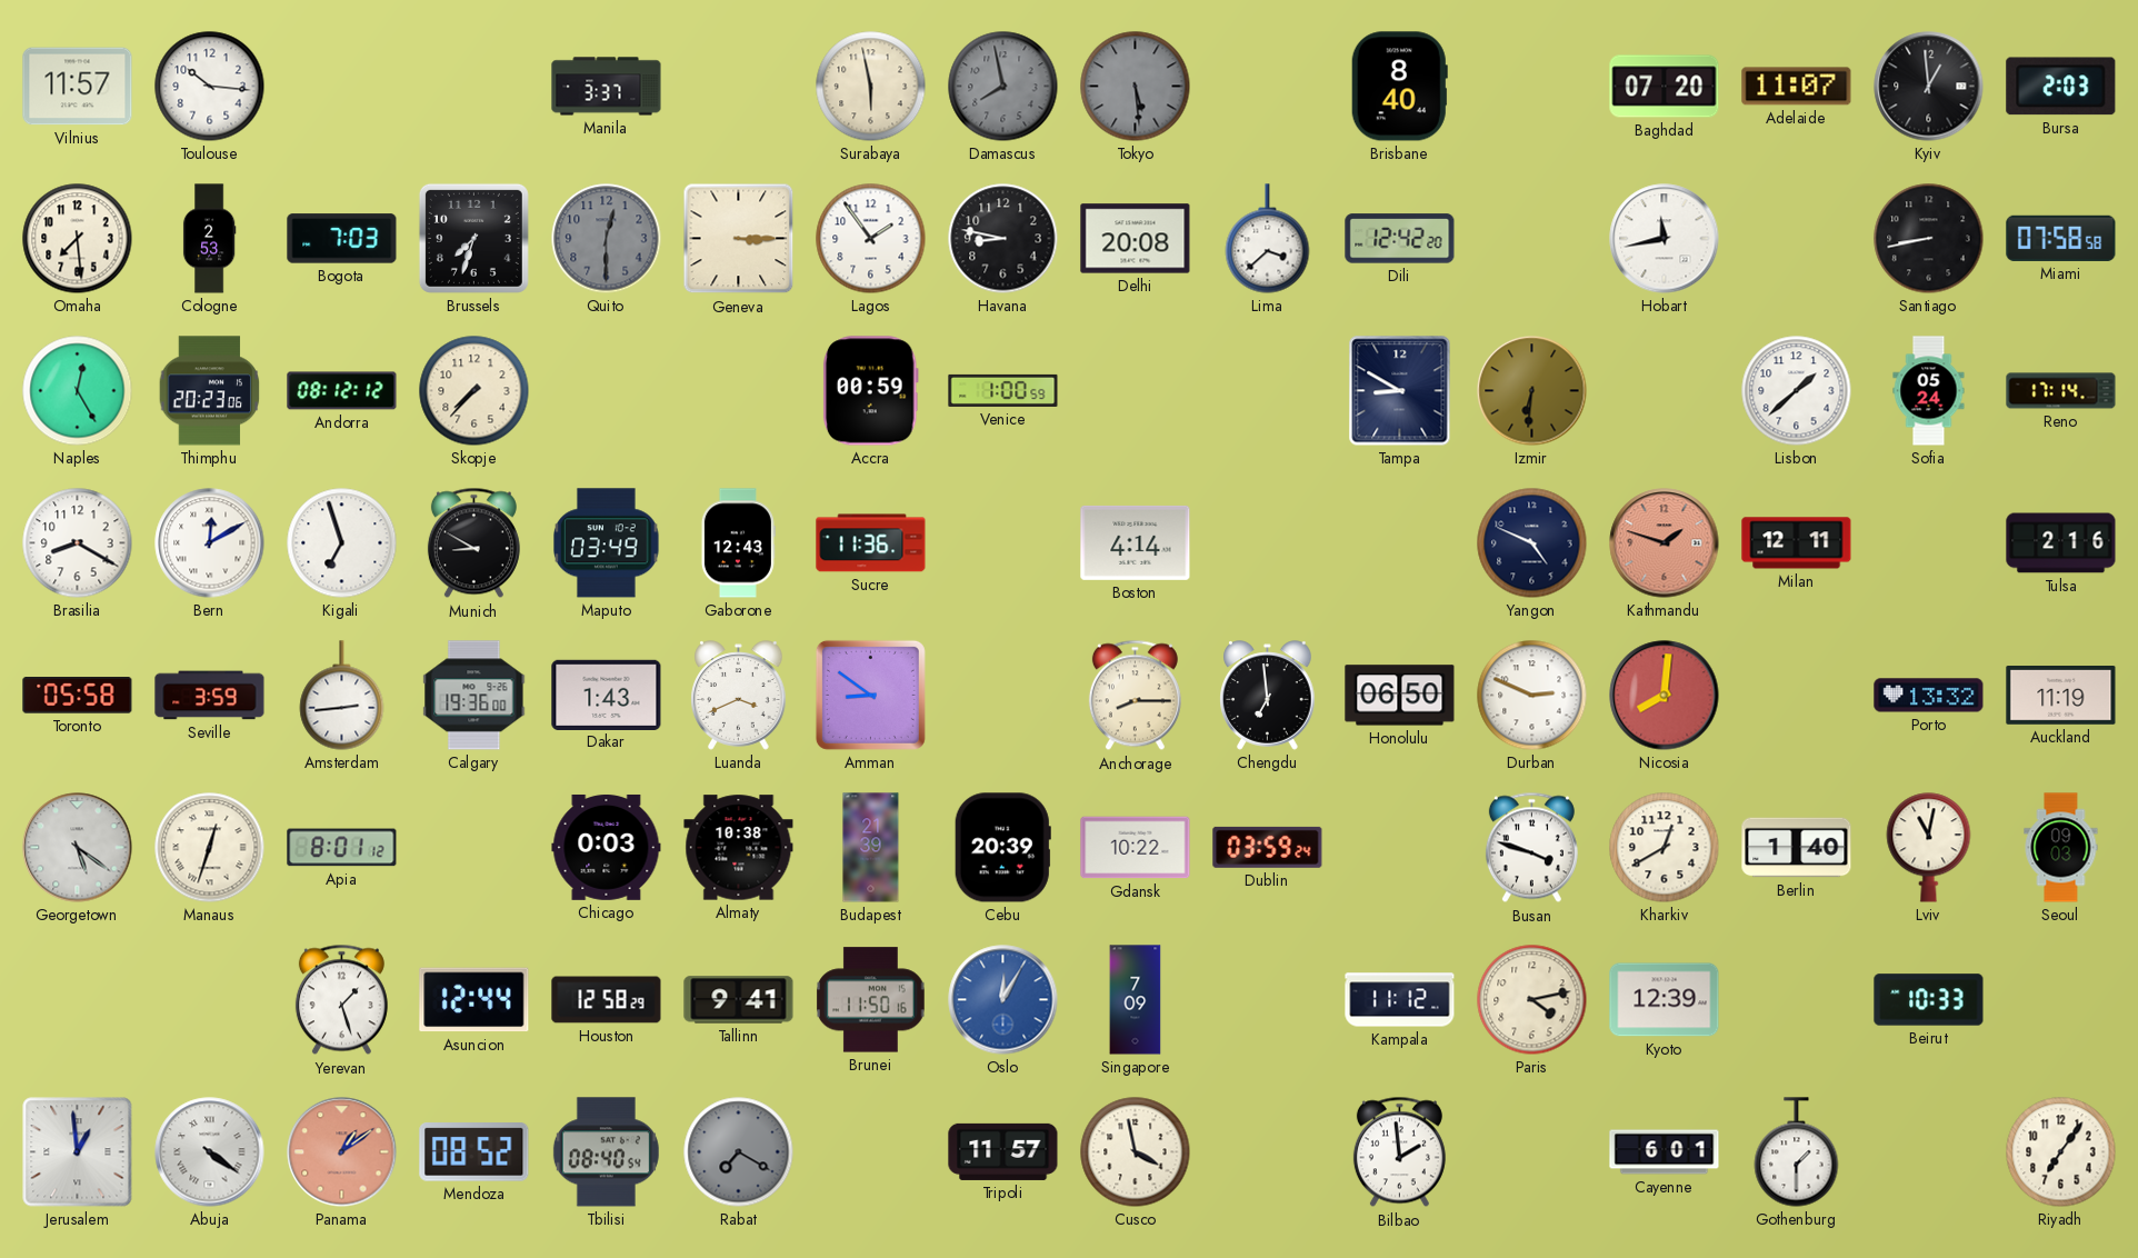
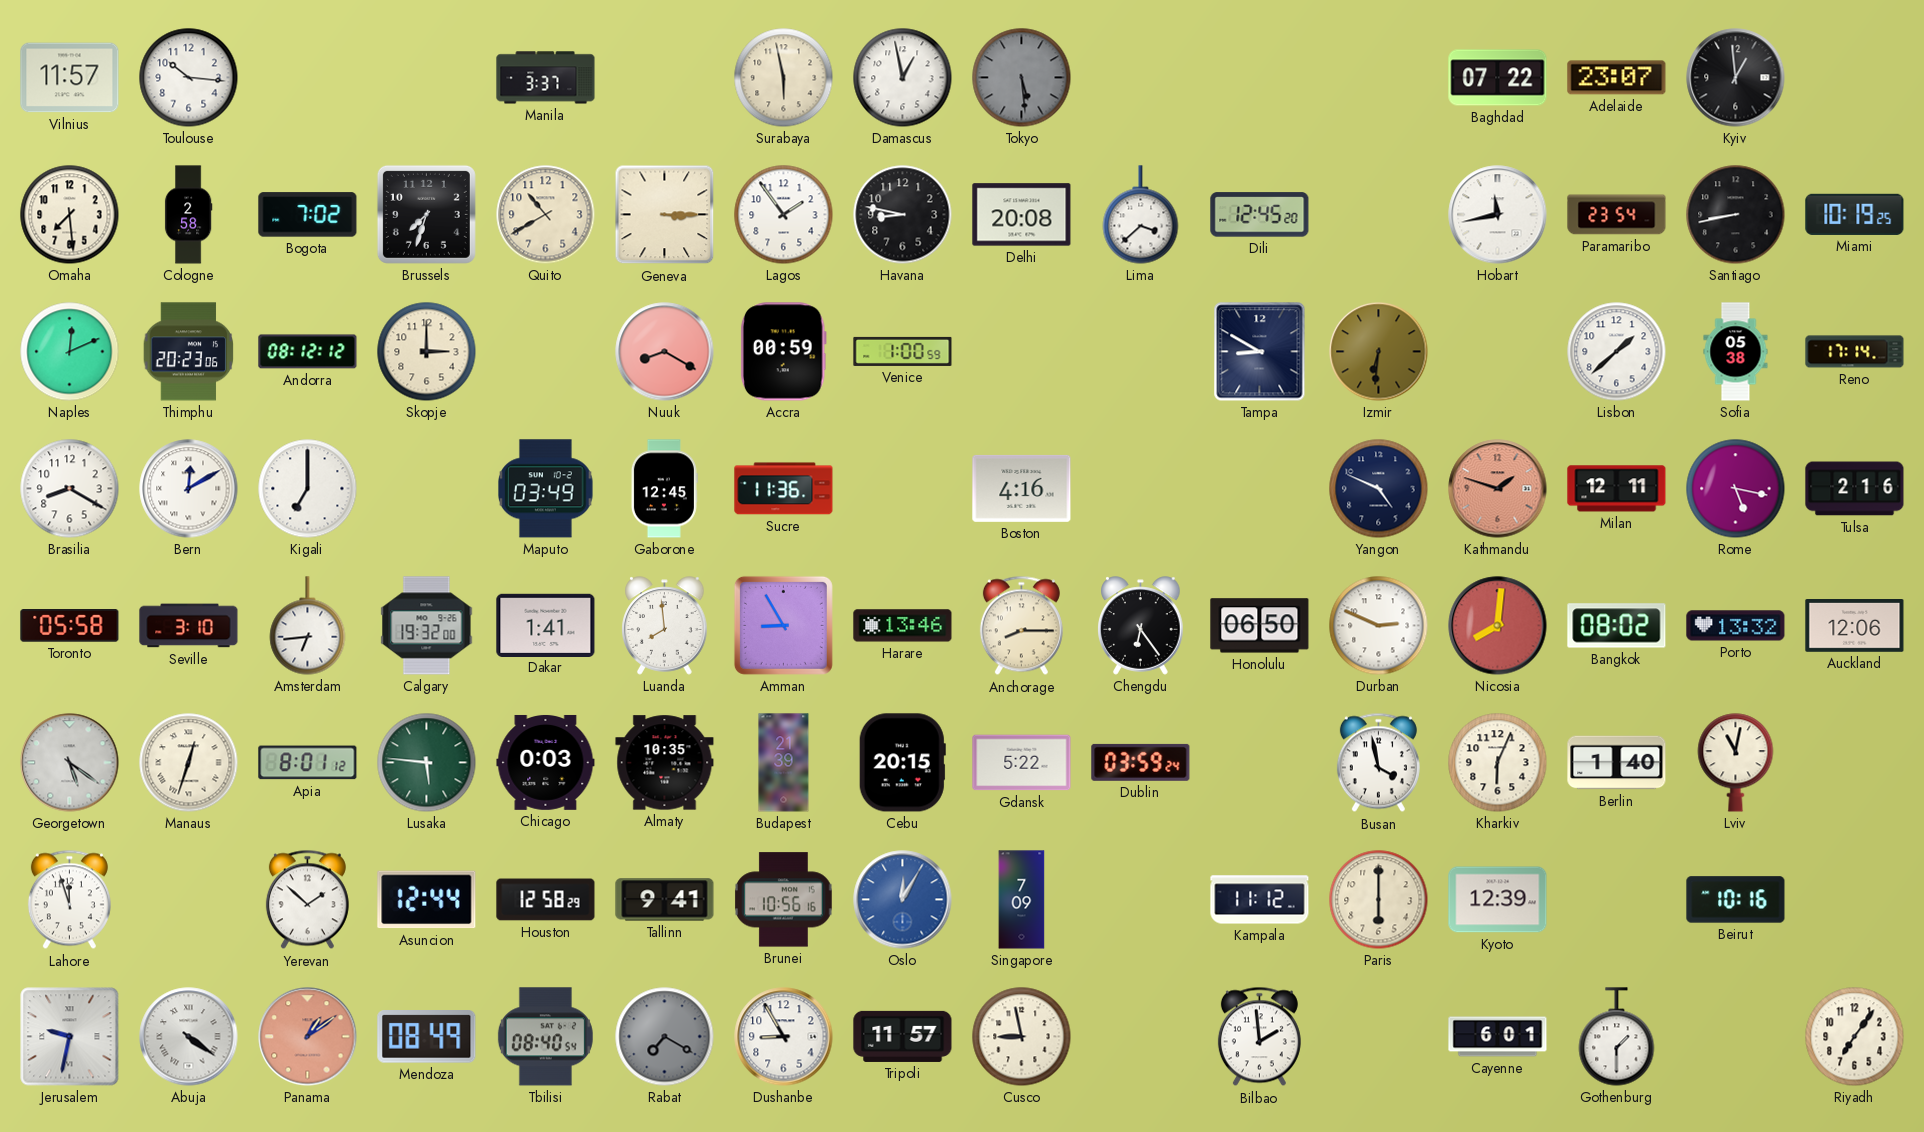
Damascus: 7:58 -> 12:58 (903, 78)
Damascus dial: grey -> white (903, 78)
Brisbane: 8:40 -> none (1399, 87)
Baghdad: 07:20 -> 07:22 (1498, 78)
Adelaide: 11:07 -> 23:07 (1617, 78)
Bursa: 2:03 -> none (2061, 87)
Cologne: 2:53 -> 2:58 (188, 215)
Bogota: 7:03 -> 7:02 (308, 215)
Quito: 12:30 -> 10:40 (546, 215)
Quito dial: grey -> cream (546, 215)
Dili: 12:42 -> 12:45 (1260, 215)
Paramaribo: none -> 23:54 (1617, 215)
Miami: 07:58 -> 10:19 (1855, 214)
Naples: 12:25 -> 12:11 (70, 352)
Skopje: 7:37 -> 3:00 (427, 352)
Nuuk: none -> 8:20 (665, 352)
Sofia: 05:24 -> 05:38 (1736, 352)
Kigali: 6:57 -> 7:00 (308, 489)
Munich: 8:50 -> none (473, 543)
Gaborone: 12:43 -> 12:45 (664, 489)
Boston: 4:14 -> 4:16 (1022, 488)
Rome: none -> 5:17 (1736, 489)
Seville: 3:59 -> 3:10 (189, 626)
Amsterdam: 2:44 -> 6:44 (308, 626)
Calgary: 19:36 -> 19:32 (427, 626)
Dakar: 1:43 -> 1:41 (546, 625)
Luanda: 3:41 -> 7:59 (665, 626)
Amman: 8:51 -> 8:55 (783, 625)
Harare: none -> 13:46 (903, 626)
Chengdu: 6:59 -> 6:24 (1141, 626)
Bangkok: none -> 08:02 (1617, 626)
Auckland: 11:19 -> 12:06 (1855, 626)
Lusaka: none -> 5:46 (427, 763)
Almaty: 10:38 -> 10:35 (665, 763)
Cebu: 20:39 -> 20:15 (902, 763)
Gdansk: 10:22 -> 5:22 (1022, 763)
Busan: 3:48 -> 3:58 (1378, 763)
Kharkiv: 12:40 -> 6:04 (1498, 763)
Seoul: 09:03 -> none (2061, 848)
Lahore: none -> 11:57 (69, 900)
Yerevan: 1:27 -> 1:52 (307, 900)
Brunei: 11:50 -> 10:56 (784, 900)
Paris: 4:13 -> 6:00 (1379, 900)
Beirut: 10:33 -> 10:16 (1736, 900)
Jerusalem: 12:59 -> 9:32 (70, 1037)
Mendoza: 08:52 -> 08:49 (427, 1037)
Dushanbe: none -> 8:55 (784, 1037)
Cusco: 3:58 -> 8:58 (1022, 1037)
